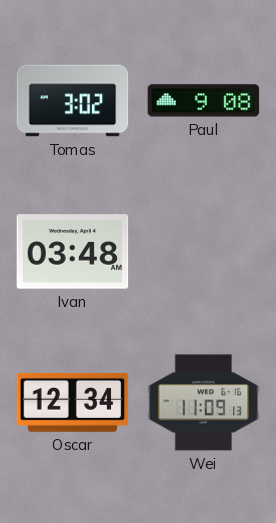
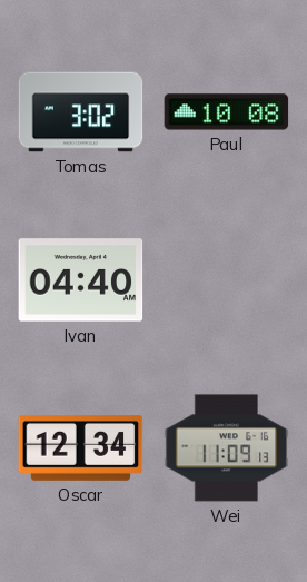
Paul: 9:08 -> 10:08 (227, 112)
Ivan: 03:48 -> 04:40 (81, 280)
